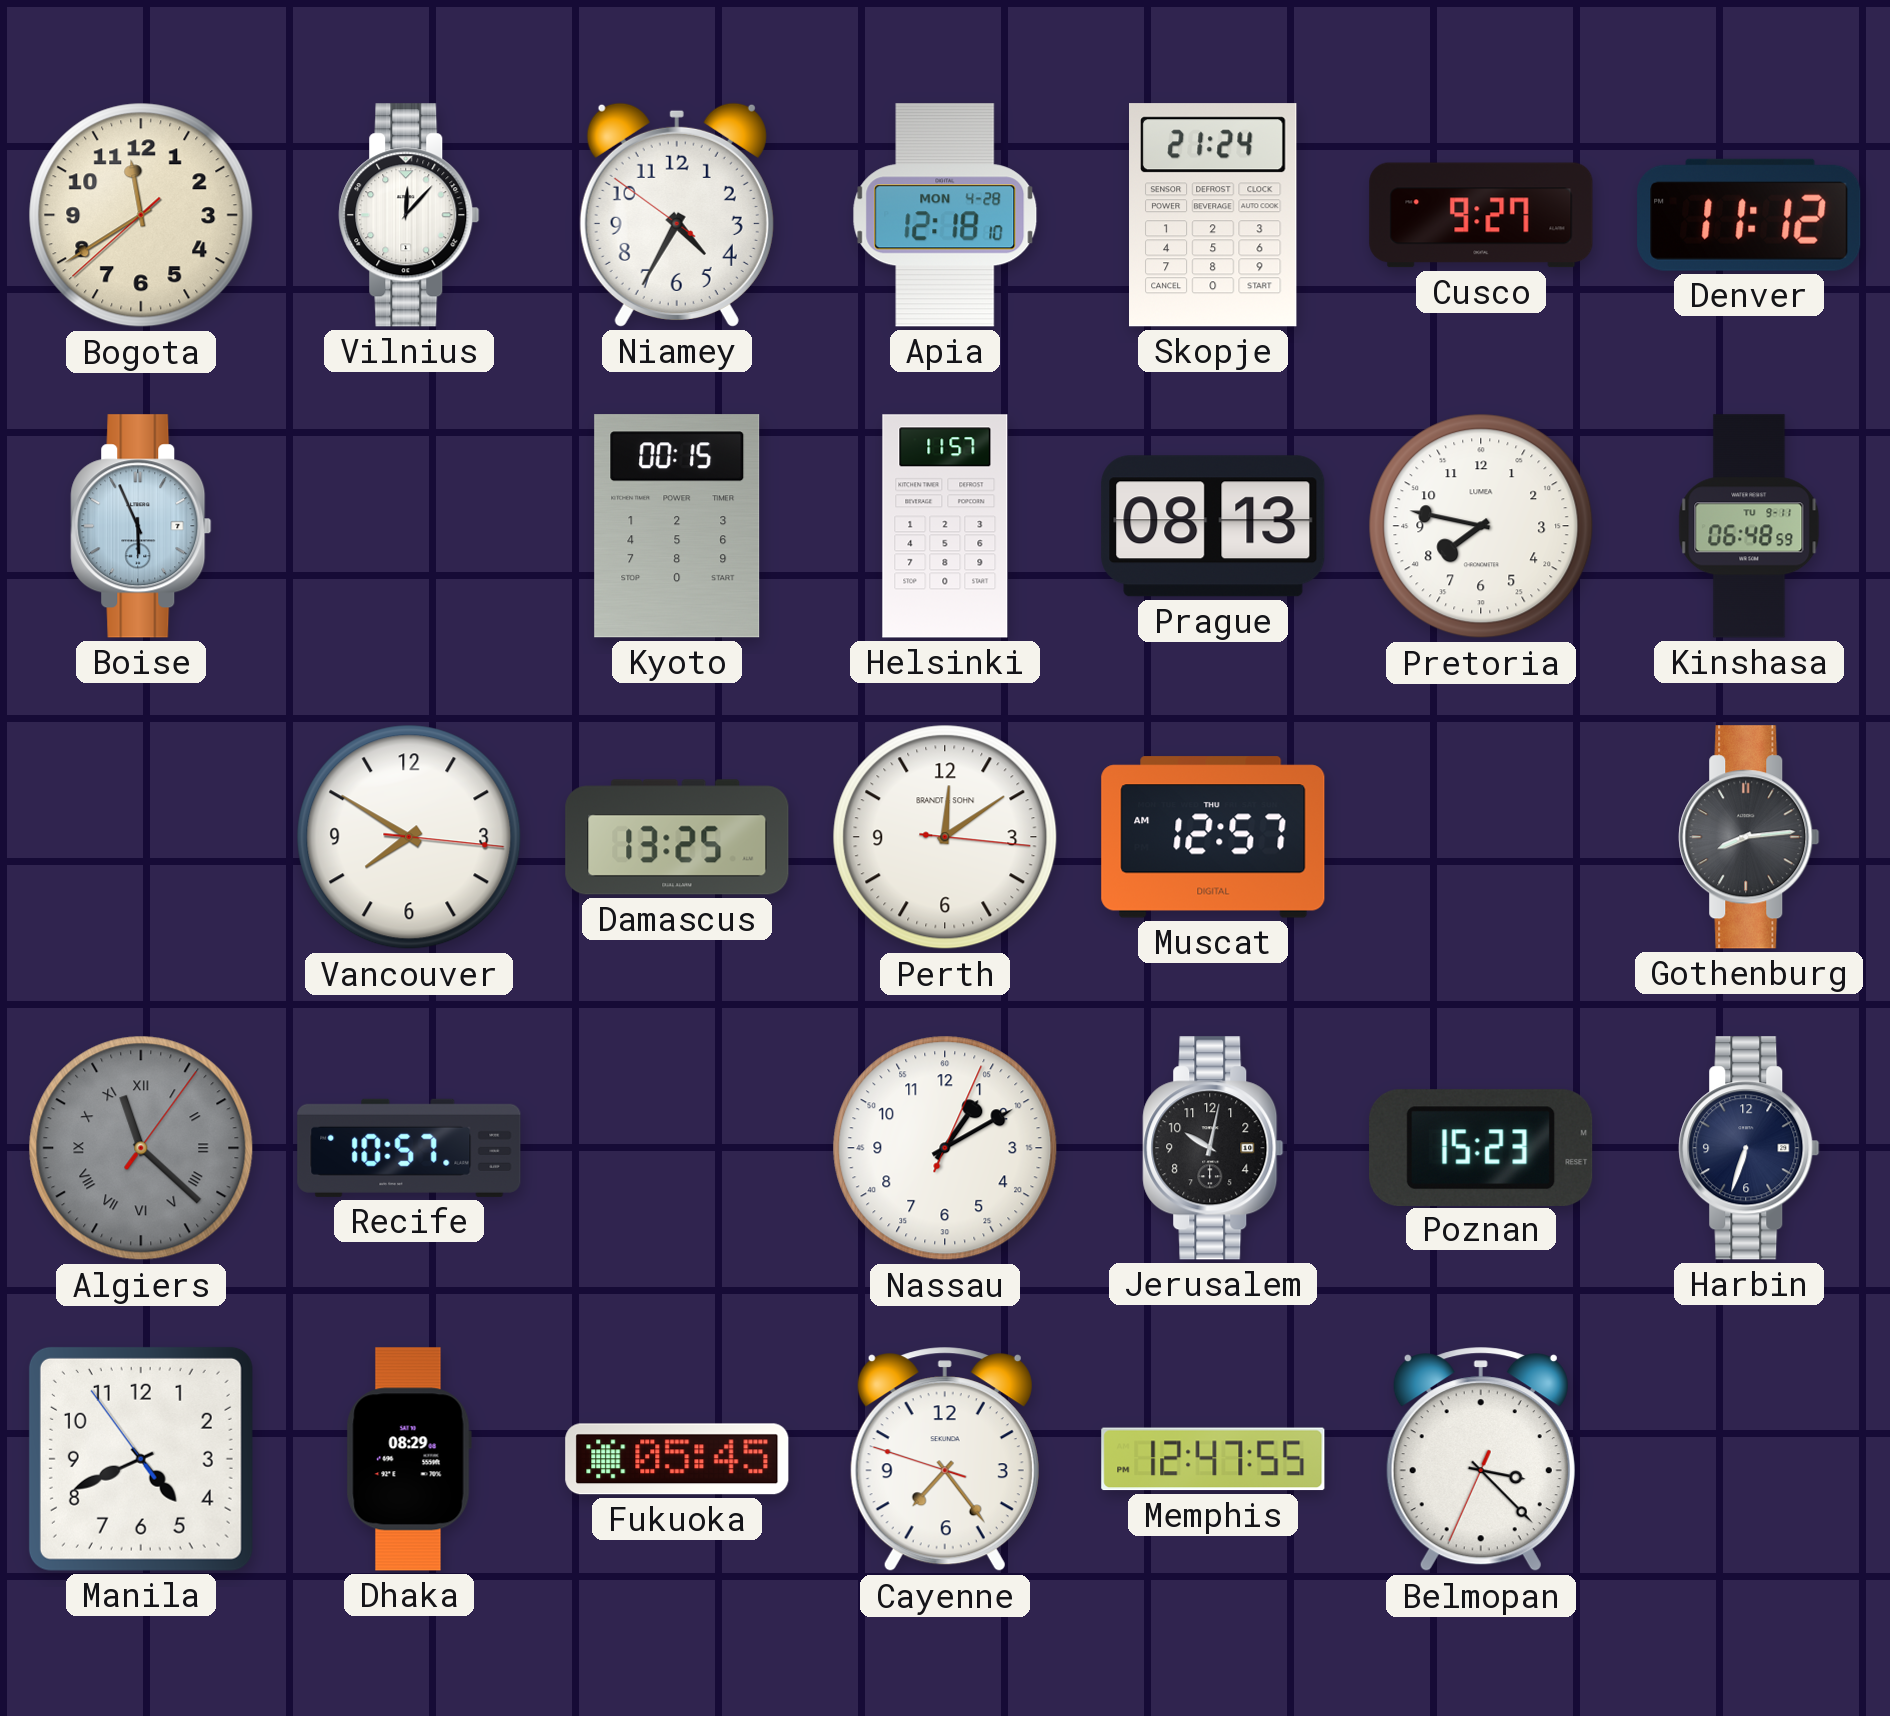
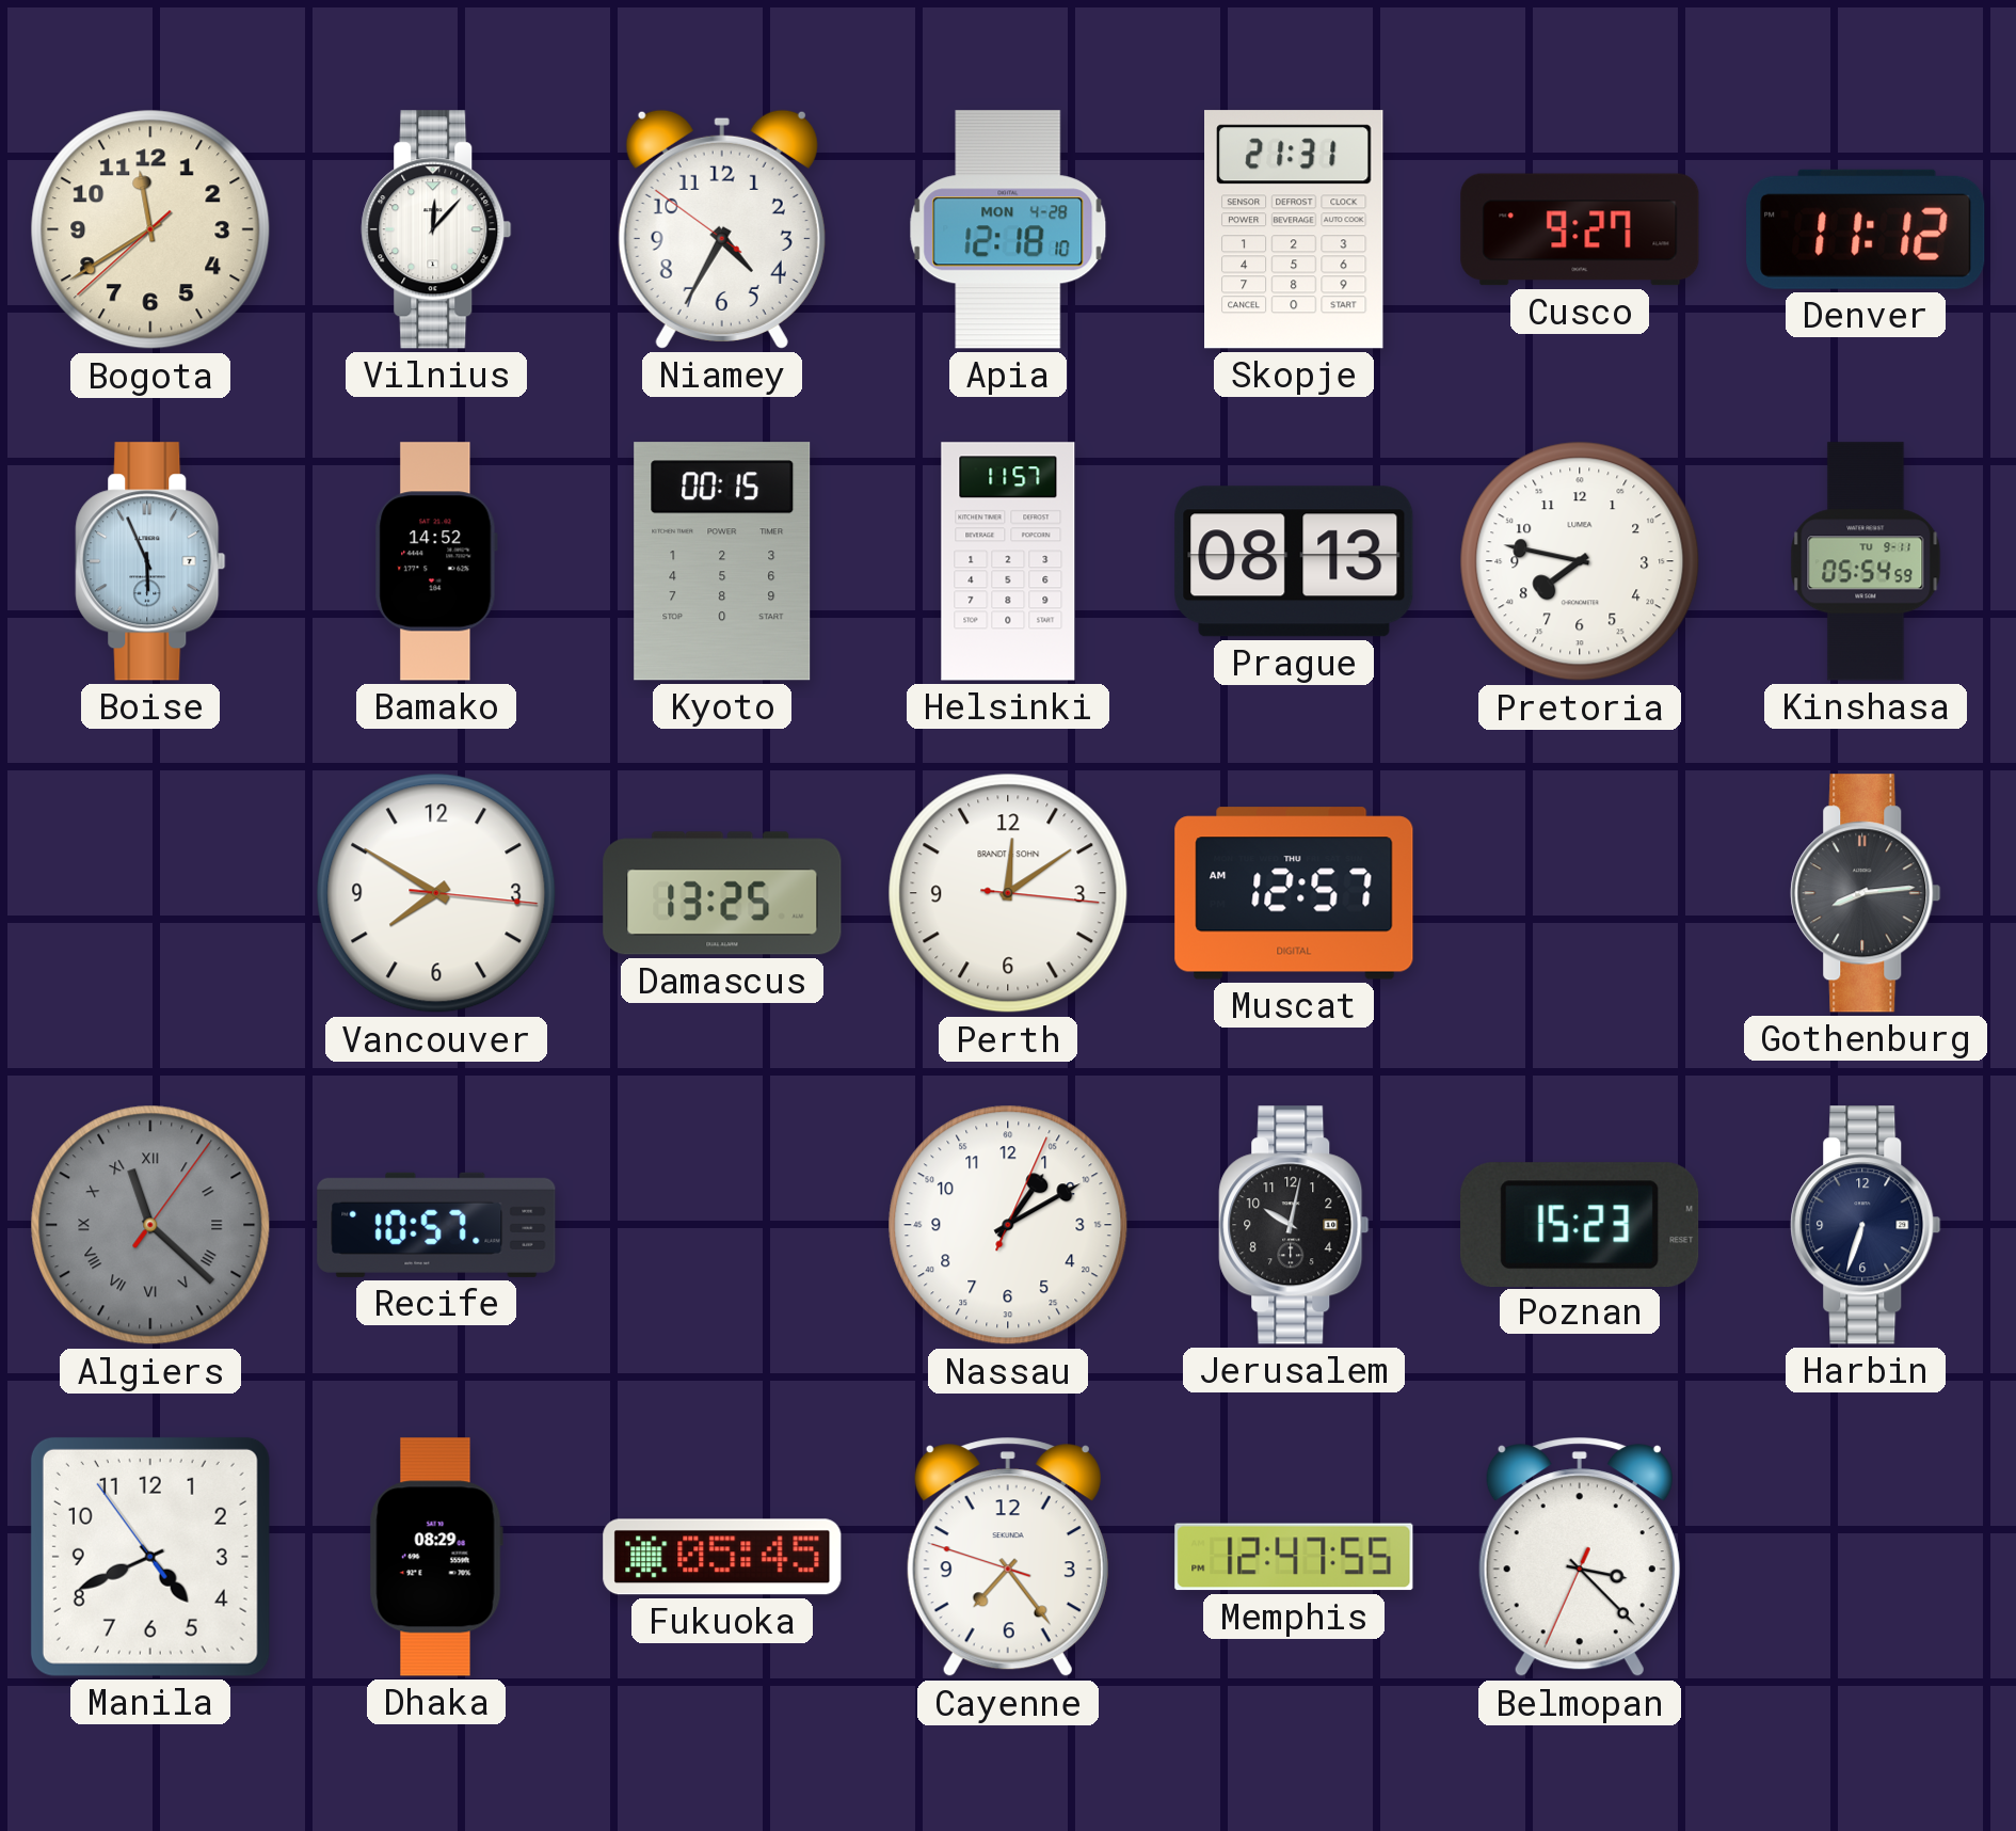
Skopje: 21:24 -> 21:31 (1295, 229)
Bamako: none -> 14:52 (436, 561)
Kinshasa: 06:48 -> 05:54 (1866, 561)
